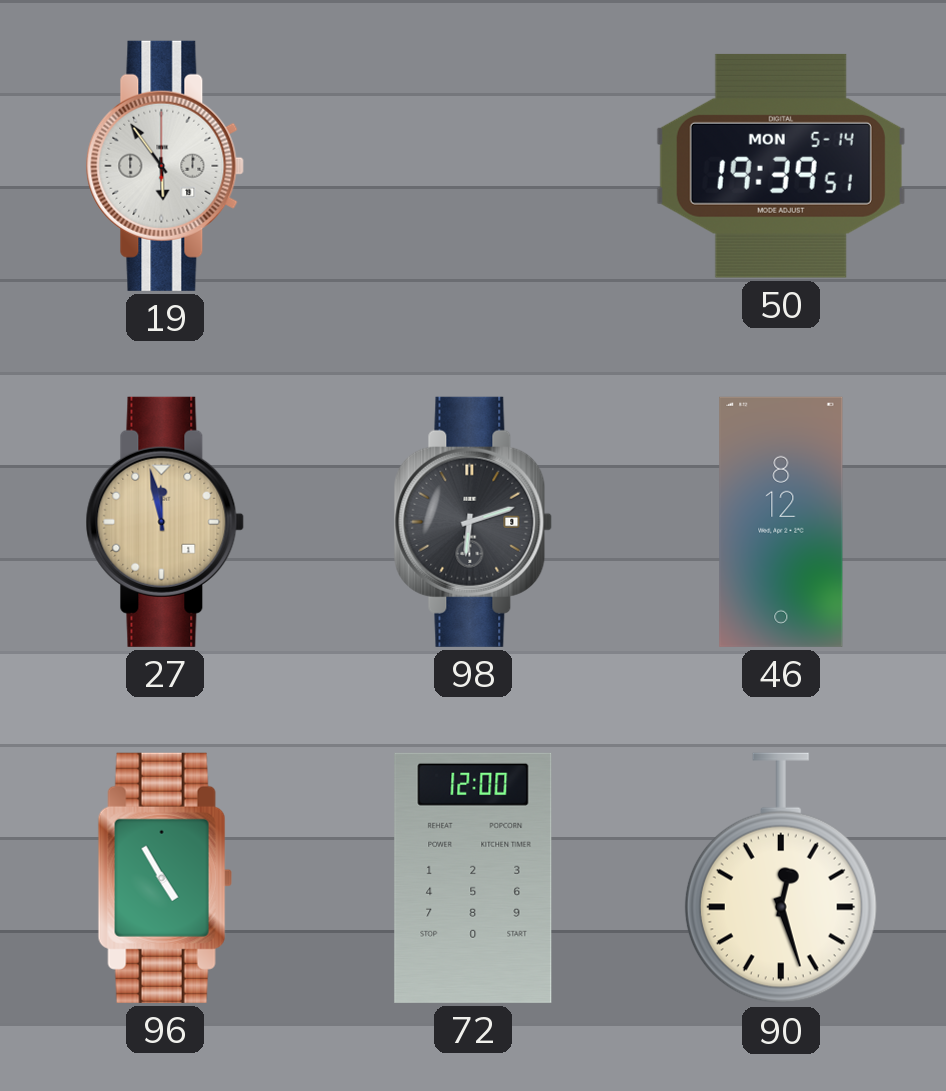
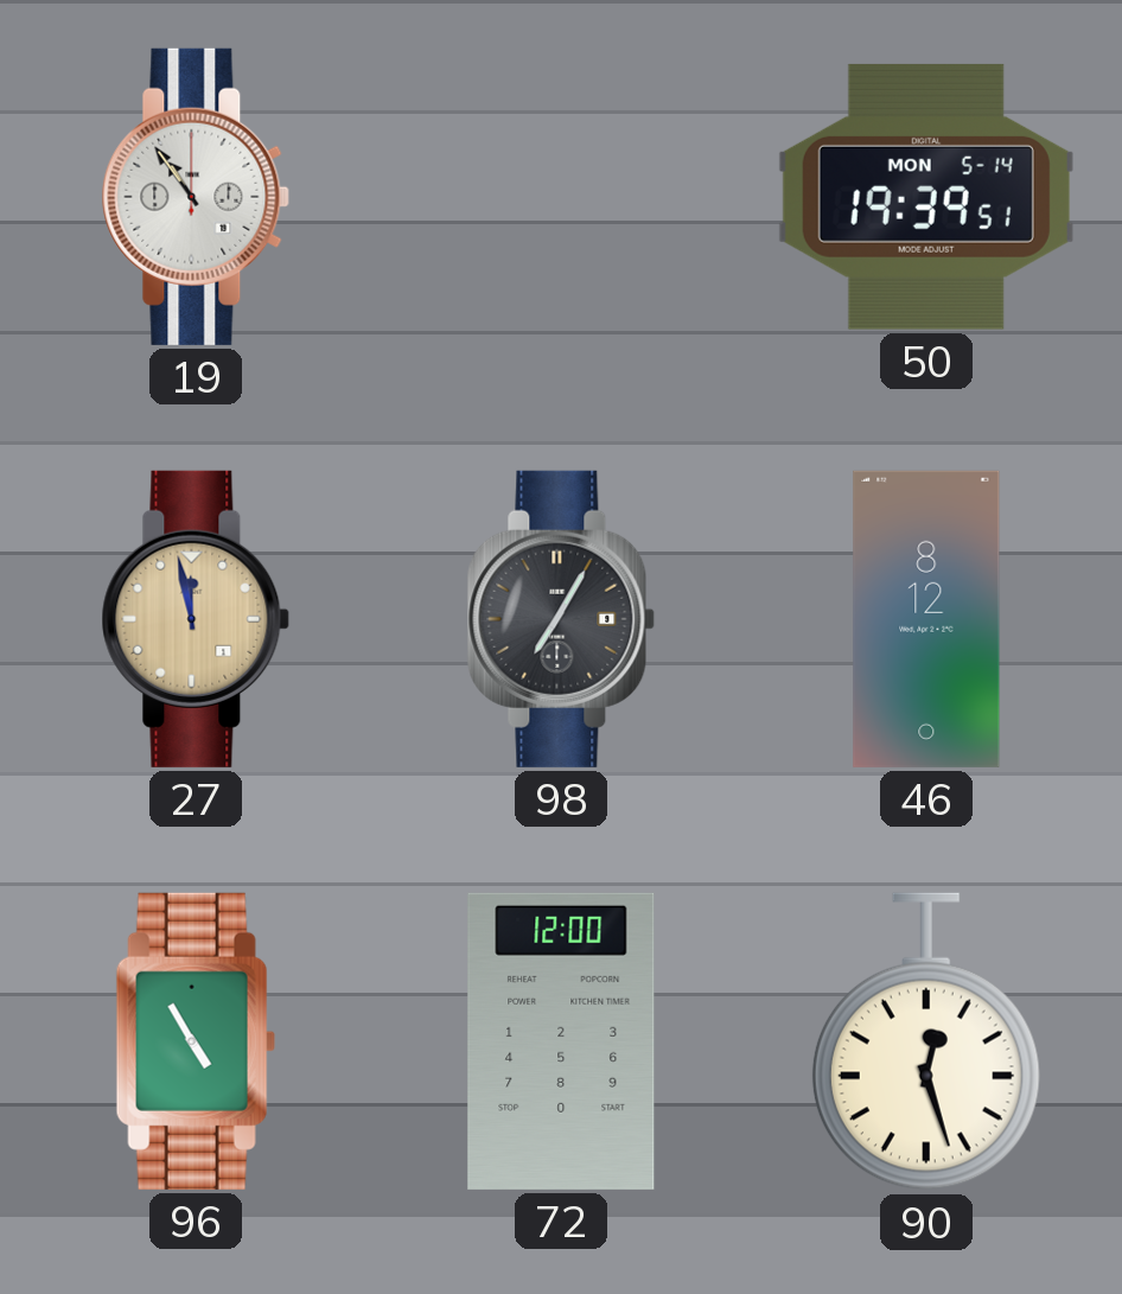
19: 5:54 -> 10:54 (196, 197)
98: 6:12 -> 7:05 (561, 619)
